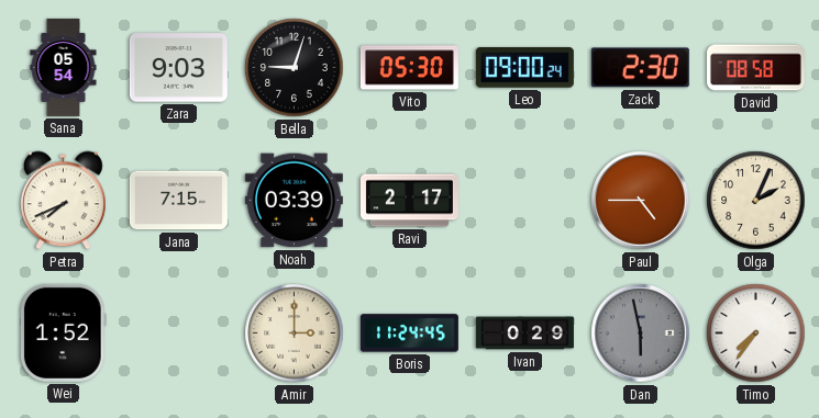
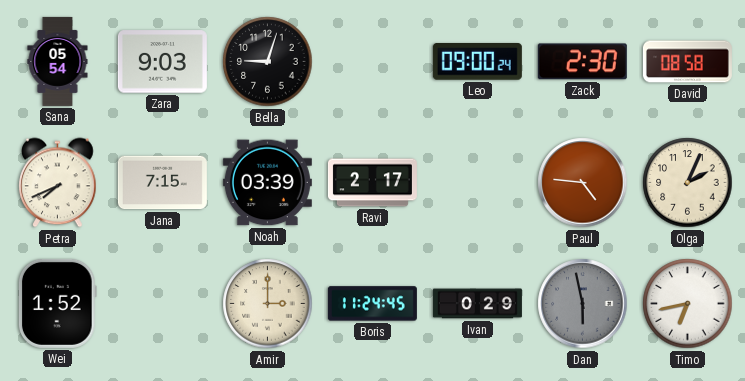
Vito: 05:30 -> none (409, 68)
Paul: 4:45 -> 4:46 (583, 183)
Timo: 7:36 -> 6:43 (688, 304)
